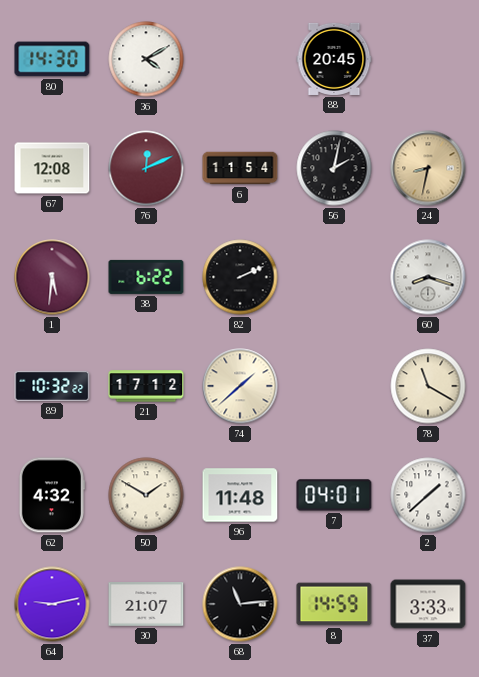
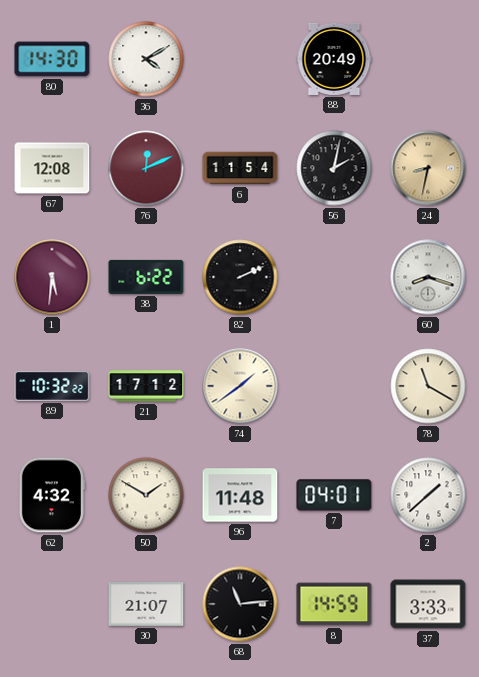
88: 20:45 -> 20:49 (334, 59)
74: 1:38 -> 1:39 (240, 386)
64: 9:13 -> none (52, 604)
